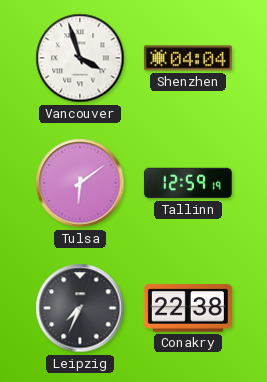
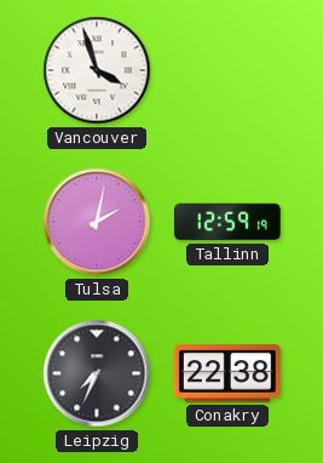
Shenzhen: 04:04 -> none (188, 58)
Tulsa: 6:09 -> 2:02 (97, 222)
